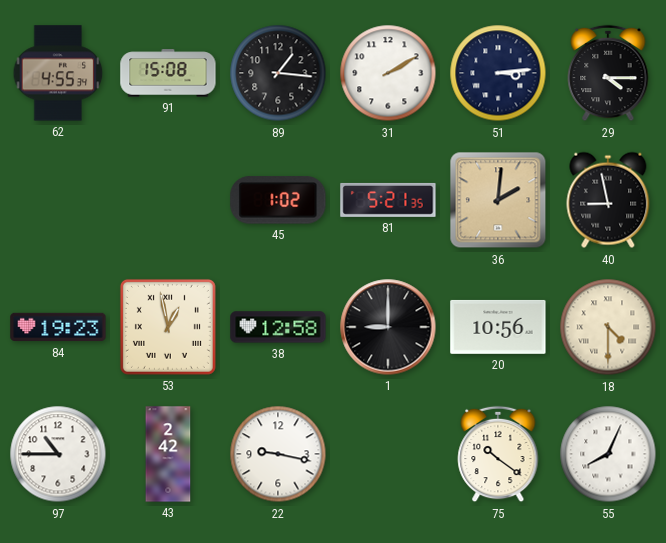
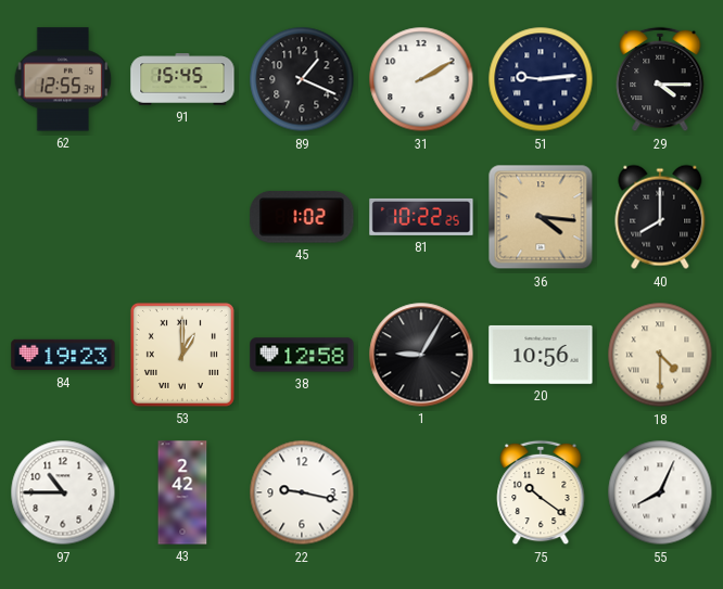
62: 4:55 -> 12:55 (63, 79)
91: 15:08 -> 15:45 (182, 79)
89: 1:16 -> 1:19 (302, 79)
51: 3:14 -> 9:14 (541, 79)
81: 5:21 -> 10:22 (421, 217)
36: 2:01 -> 4:16 (541, 217)
40: 8:58 -> 8:00 (660, 217)
53: 12:58 -> 1:00 (182, 355)
1: 9:00 -> 9:05 (421, 355)
